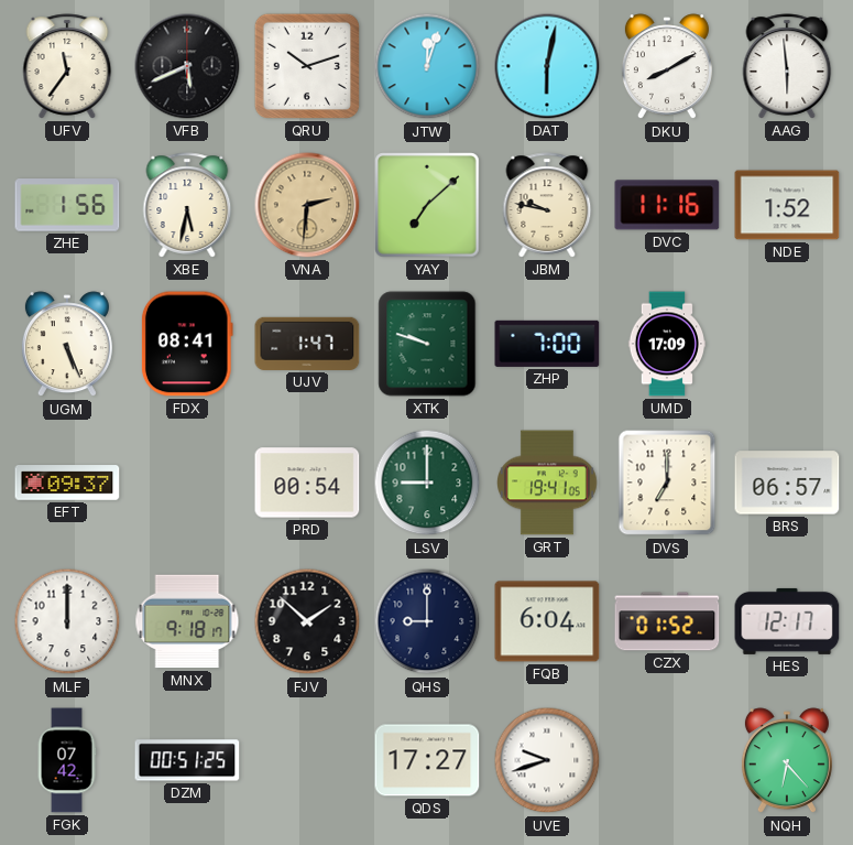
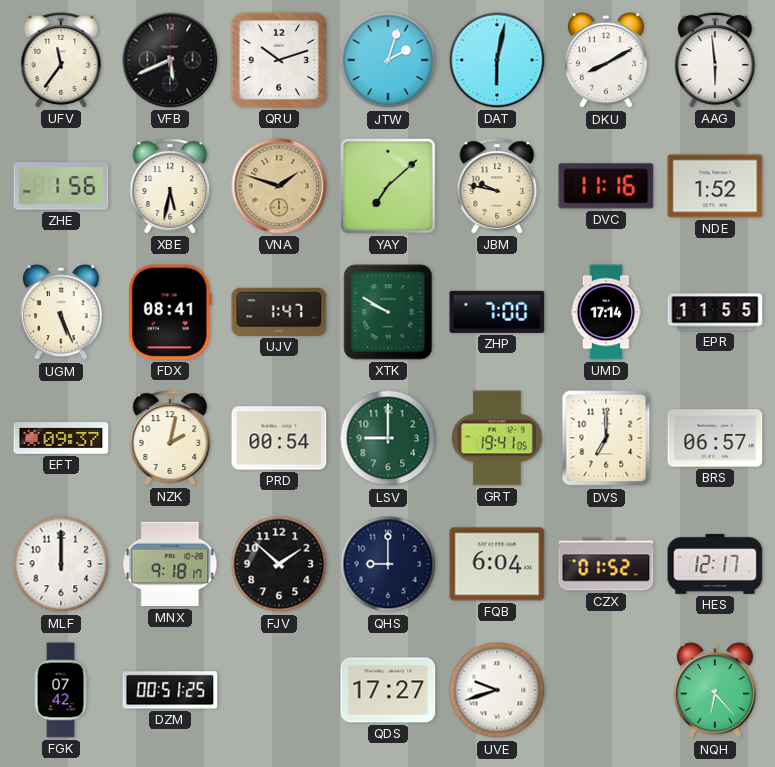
JTW: 12:03 -> 2:03 (388, 60)
VNA: 2:31 -> 1:48 (279, 186)
XTK: 9:48 -> 9:50 (388, 312)
UMD: 17:09 -> 17:14 (606, 312)
EPR: none -> 11:55 (715, 312)
NZK: none -> 2:02 (170, 438)
